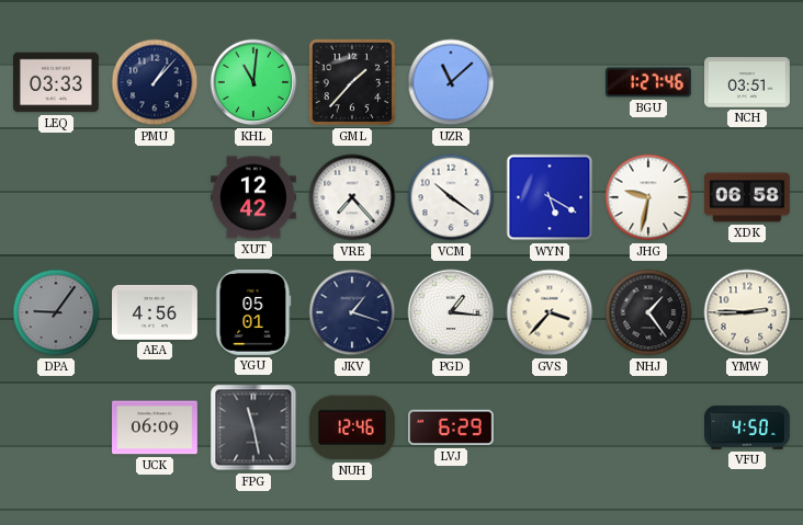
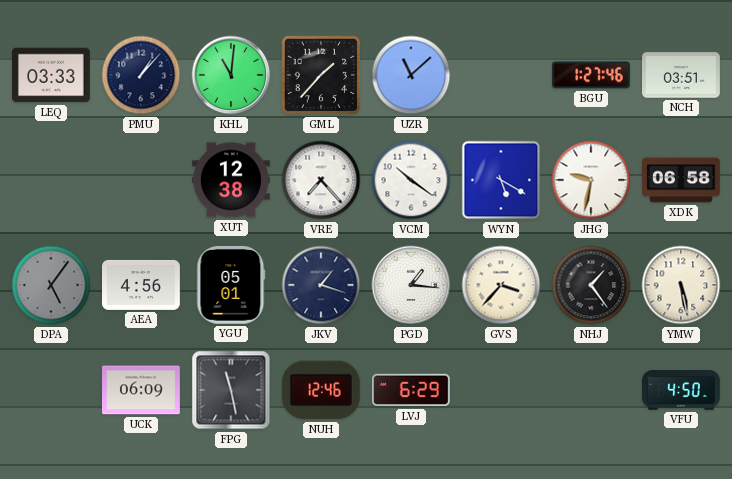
XUT: 12:42 -> 12:38 (232, 180)
DPA: 9:06 -> 5:06 (51, 285)
YMW: 2:45 -> 5:28 (681, 285)
